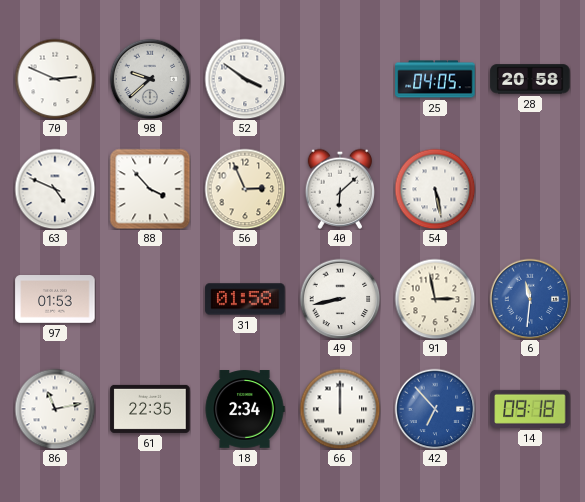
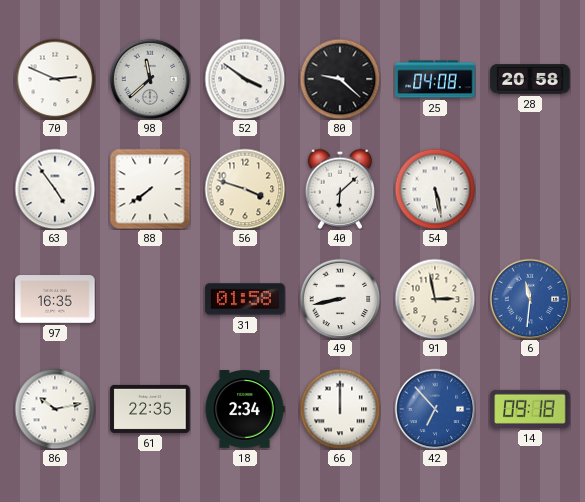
98: 9:38 -> 11:38 (150, 79)
80: none -> 9:22 (340, 79)
25: 04:05 -> 04:08 (435, 79)
63: 4:49 -> 4:54 (55, 189)
88: 3:53 -> 7:39 (150, 189)
56: 2:56 -> 3:48 (245, 189)
97: 01:53 -> 16:35 (55, 300)
86: 11:13 -> 10:13 (55, 409)
